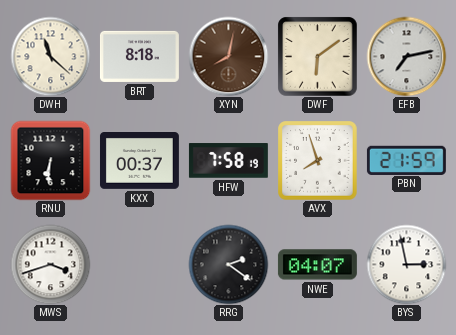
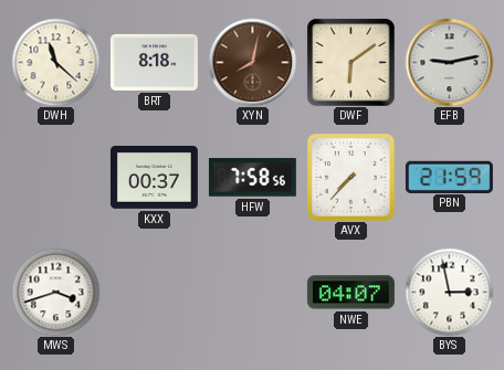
EFB: 7:13 -> 9:13 (449, 62)
RNU: 6:31 -> none (50, 160)
HFW: 7:58:19 -> 7:58:56 (252, 178)
AVX: 7:57 -> 7:37 (350, 177)
RRG: 2:21 -> none (228, 264)
